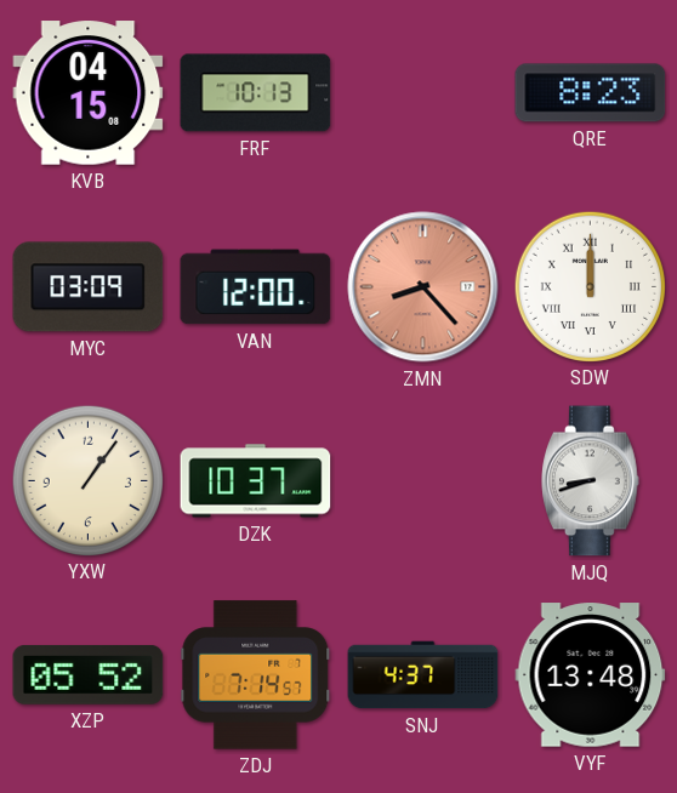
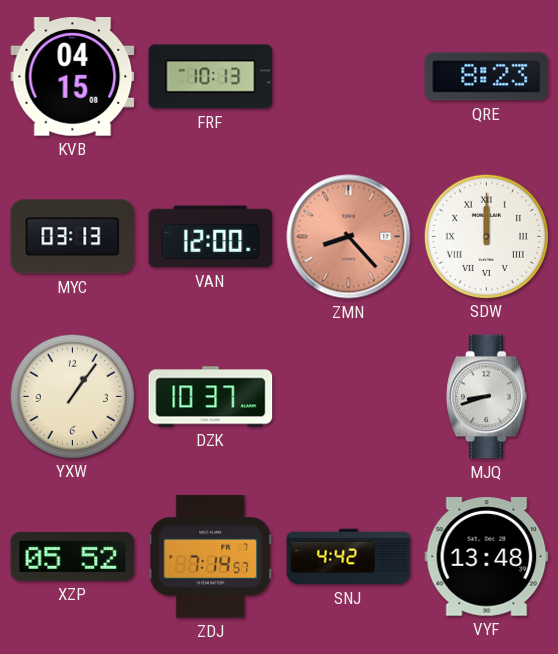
MYC: 03:09 -> 03:13 (73, 237)
SNJ: 4:37 -> 4:42 (349, 557)
